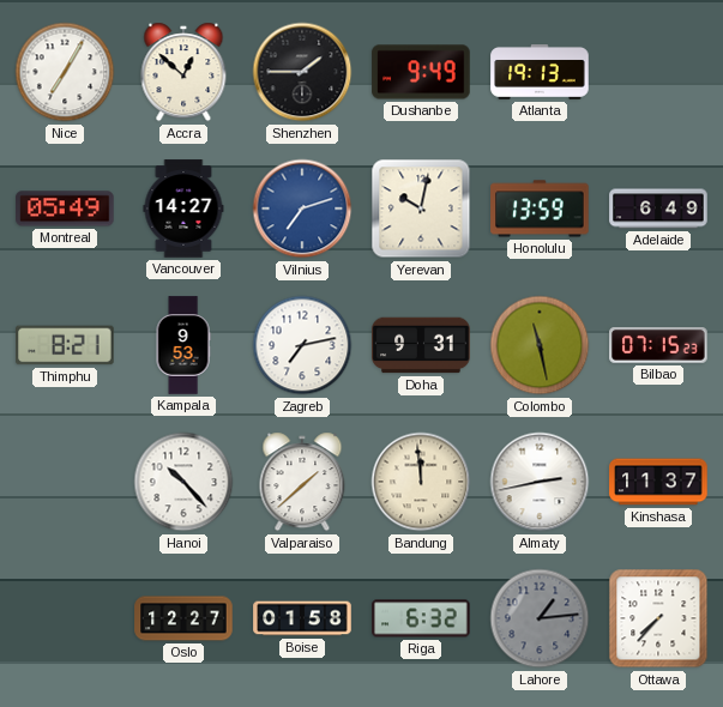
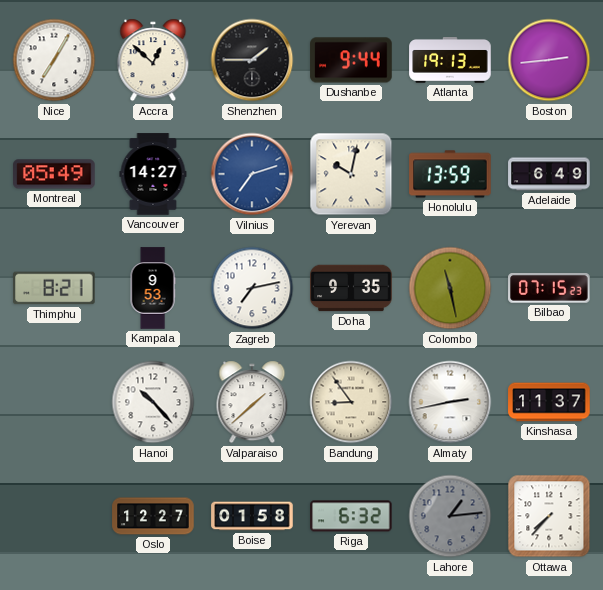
Dushanbe: 9:49 -> 9:44 (351, 60)
Boston: none -> 2:44 (549, 60)
Doha: 9:31 -> 9:35 (351, 288)
Bandung: 11:59 -> 8:54 (351, 402)
